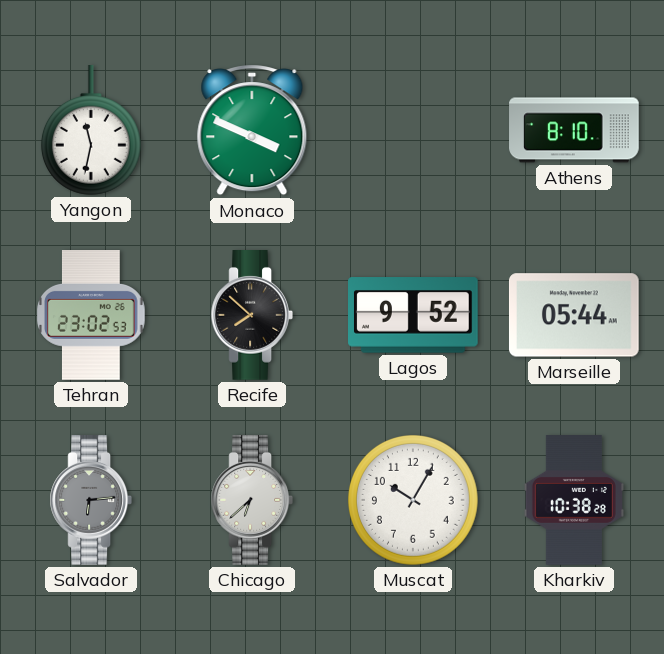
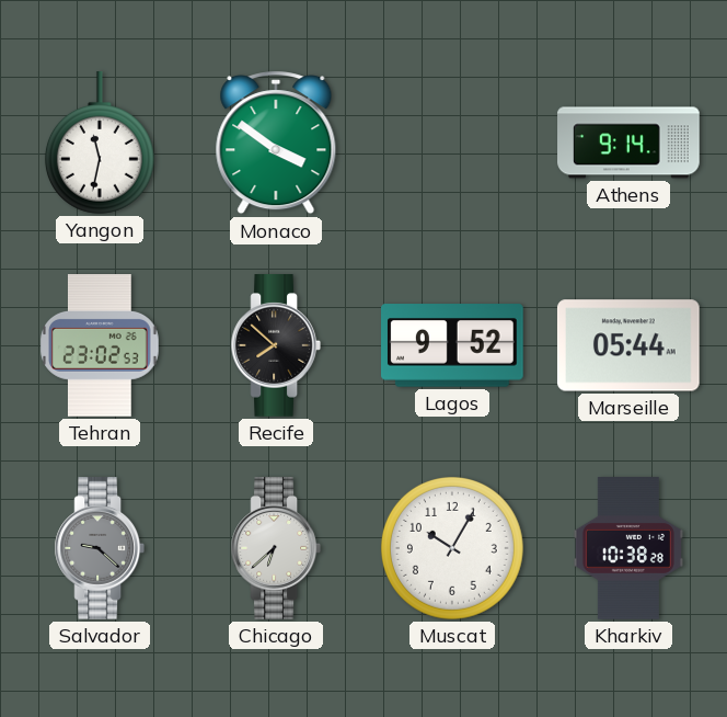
Monaco: 3:49 -> 3:51 (276, 143)
Athens: 8:10 -> 9:14 (628, 143)
Salvador: 6:14 -> 9:22 (99, 549)
